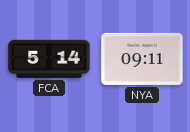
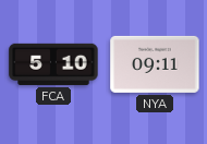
FCA: 5:14 -> 5:10 (53, 64)
